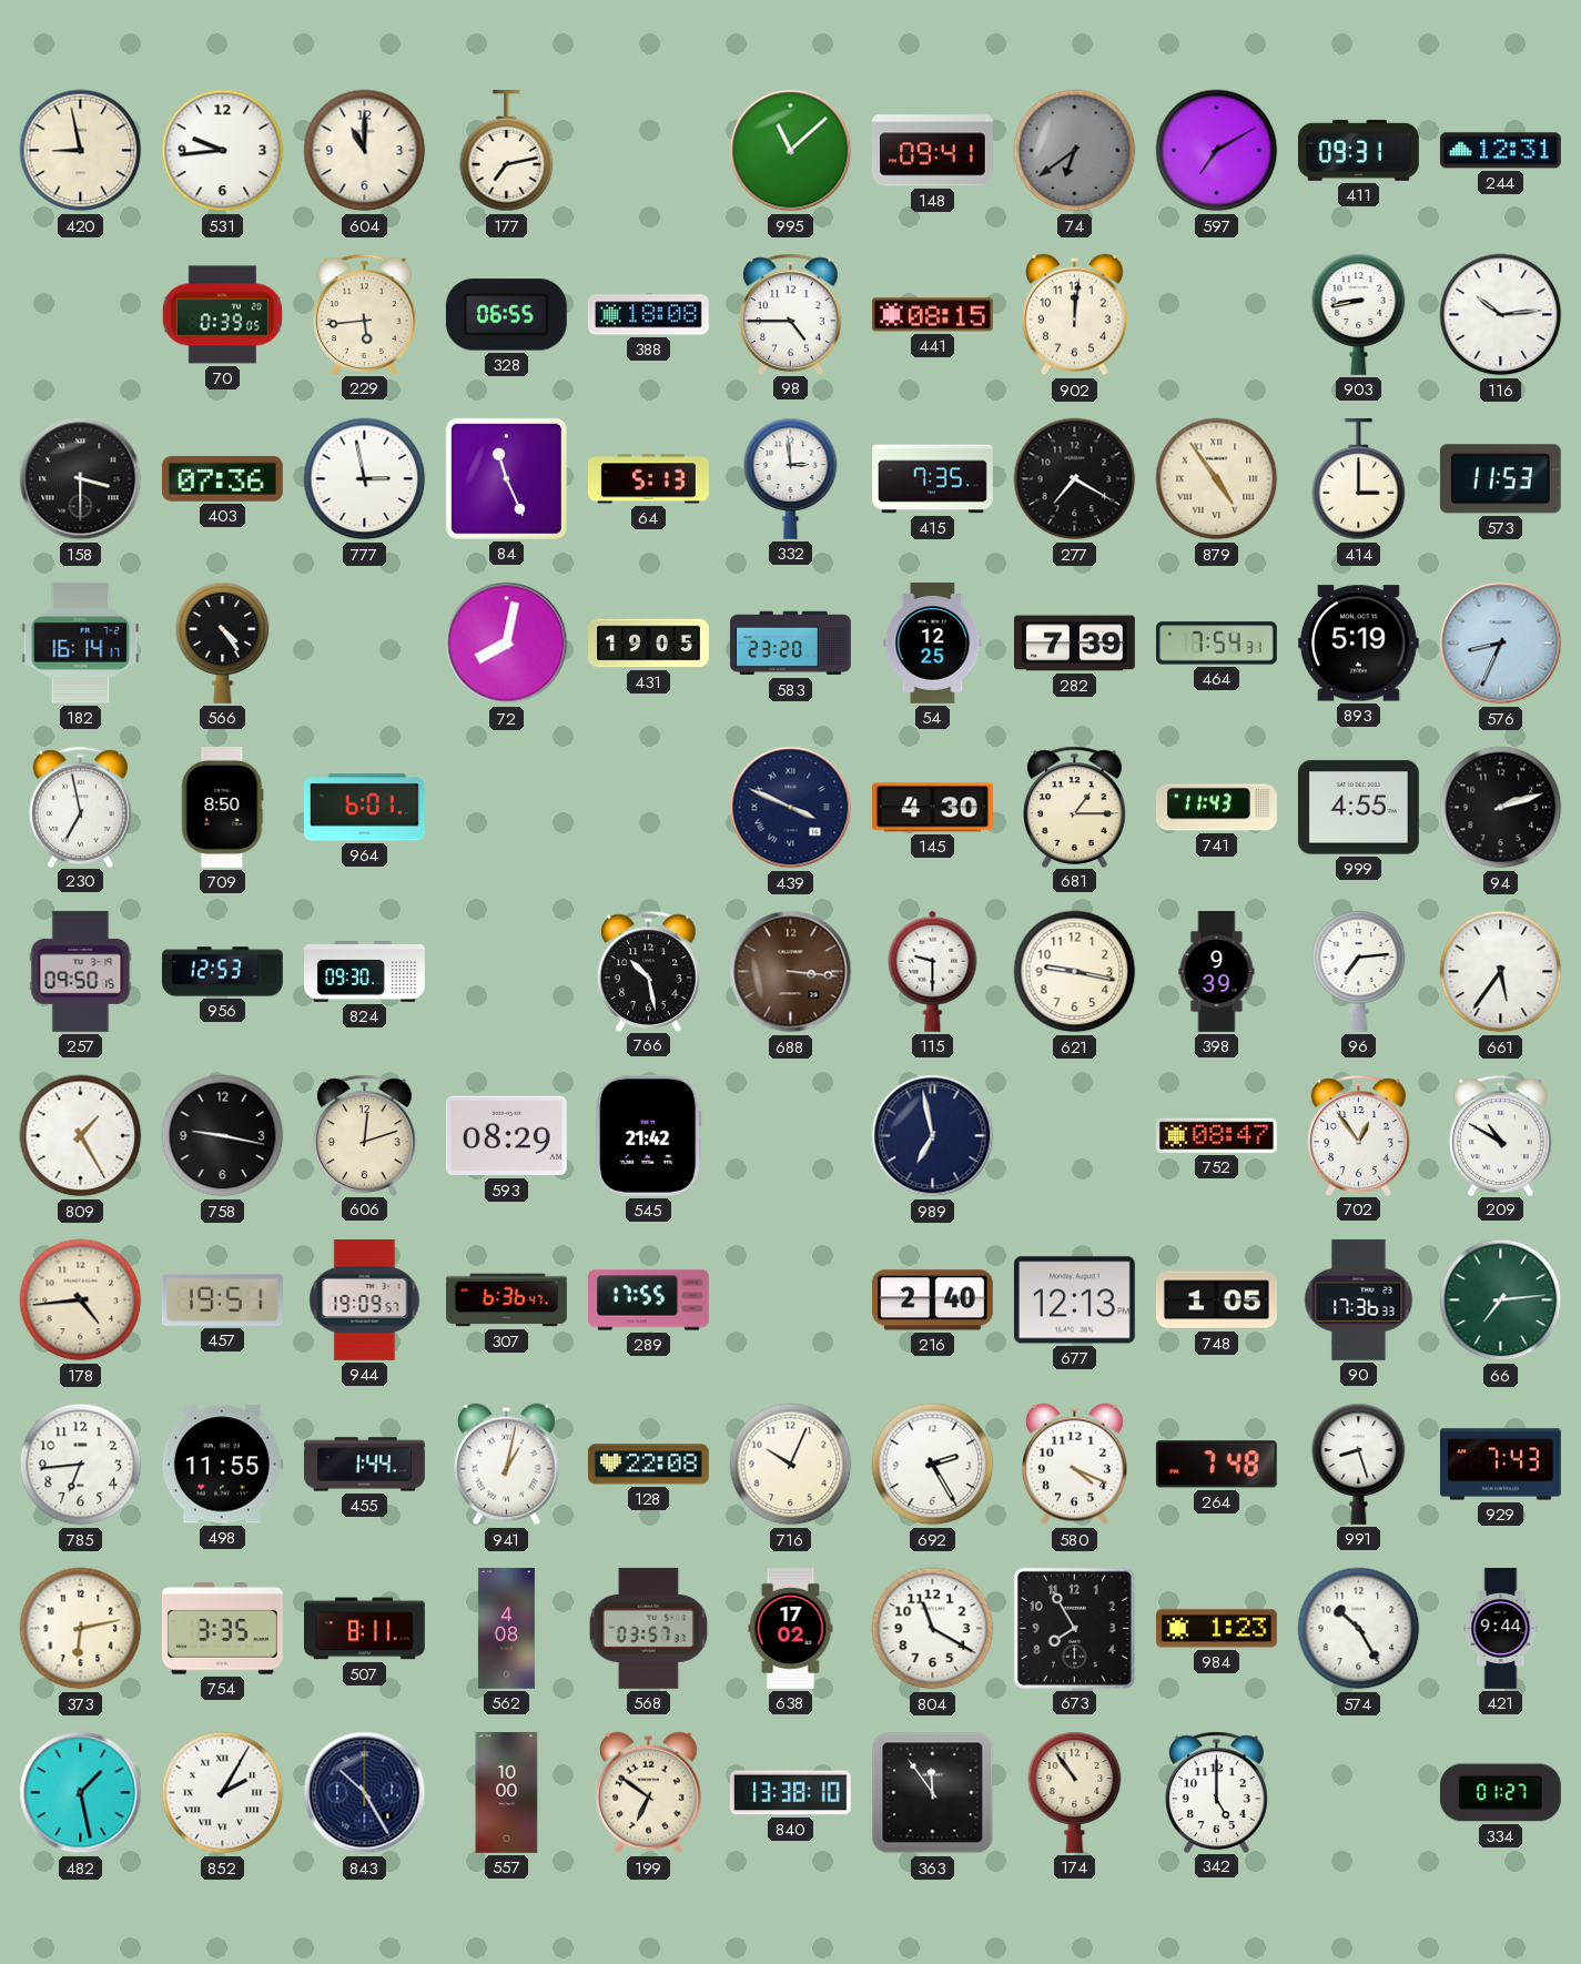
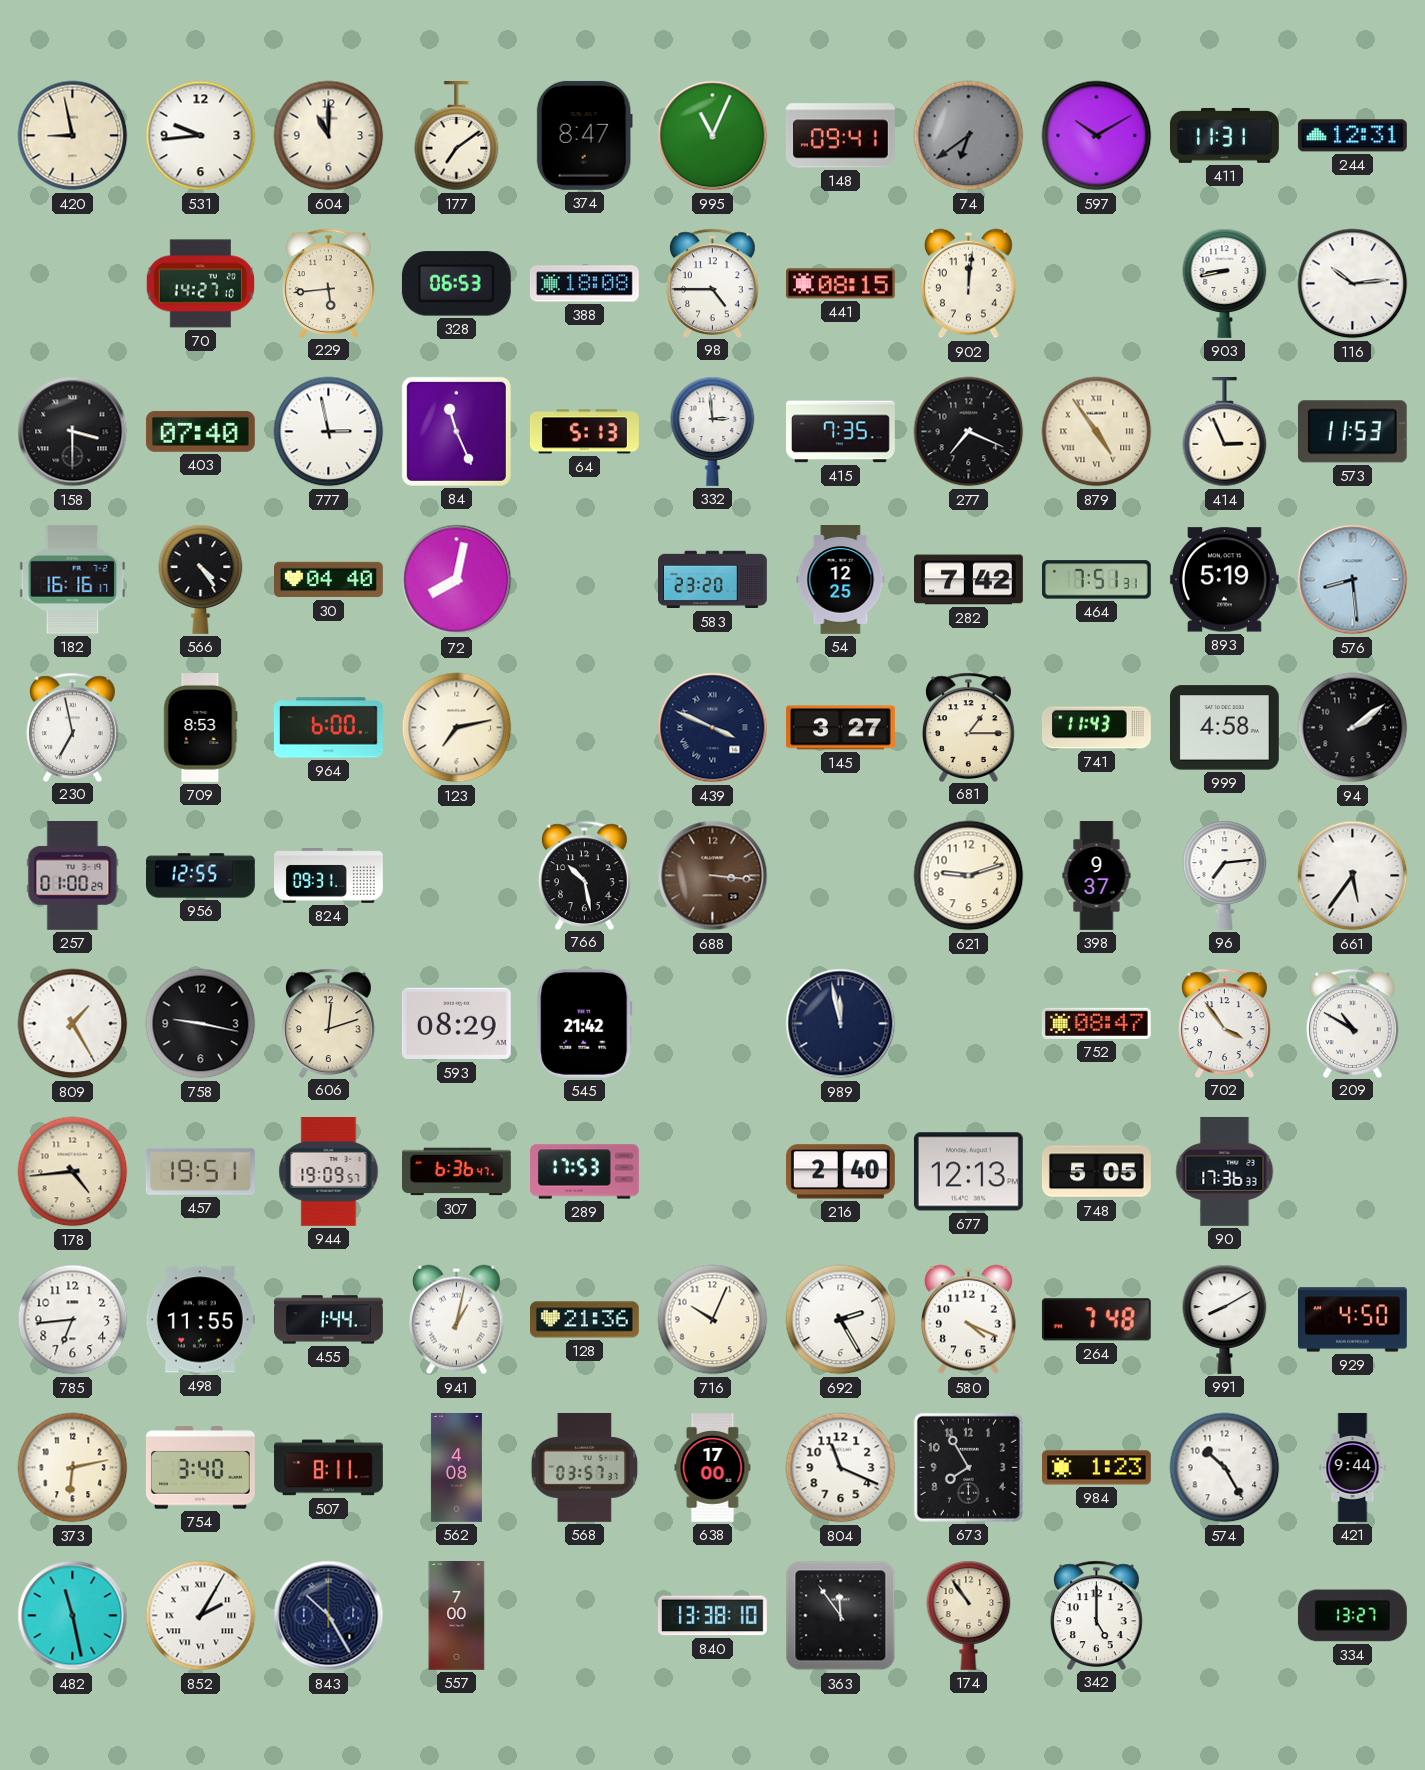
177: 7:13 -> 7:09 (457, 136)
374: none -> 8:47 (584, 135)
995: 11:08 -> 11:04 (713, 136)
597: 7:10 -> 10:10 (1097, 136)
411: 09:31 -> 11:31 (1224, 135)
70: 0:39 -> 14:27 (200, 284)
328: 06:55 -> 06:53 (456, 284)
403: 07:36 -> 07:40 (200, 431)
277: 7:20 -> 7:19 (969, 432)
414: 3:00 -> 2:56 (1225, 432)
182: 16:14 -> 16:16 (73, 579)
30: none -> 04:40 (329, 580)
431: 19:05 -> none (649, 644)
282: 7:39 -> 7:42 (969, 580)
464: 7:54 -> 7:51 (1096, 580)
576: 8:34 -> 8:29 (1353, 580)
709: 8:50 -> 8:53 (200, 728)
964: 6:01 -> 6:00 (328, 728)
123: none -> 7:13 (457, 728)
145: 4:30 -> 3:27 (841, 728)
999: 4:55 -> 4:58 (1224, 728)
94: 2:12 -> 2:09 (1353, 728)
257: 09:50 -> 01:00 (73, 875)
956: 12:53 -> 12:55 (201, 876)
824: 09:30 -> 09:31 (329, 876)
115: 9:30 -> none (933, 971)
621: 9:17 -> 9:12 (969, 876)
398: 9:39 -> 9:37 (1097, 876)
989: 6:58 -> 11:58 (841, 1024)
702: 12:54 -> 3:54 (1225, 1023)
289: 17:55 -> 17:53 (585, 1172)
748: 1:05 -> 5:05 (1096, 1172)
66: 7:14 -> none (1501, 1300)
128: 22:08 -> 21:36 (584, 1320)
991: 8:27 -> 8:10 (1225, 1319)
929: 7:43 -> 4:50 (1352, 1320)
754: 3:35 -> 3:40 (200, 1468)
638: 17:02 -> 17:00 (713, 1468)
804: 11:20 -> 11:19 (841, 1468)
482: 1:28 -> 11:28 (73, 1616)
557: 10:00 -> 7:00 (457, 1616)
199: 6:51 -> none (649, 1793)
334: 01:27 -> 13:27 (1352, 1616)
